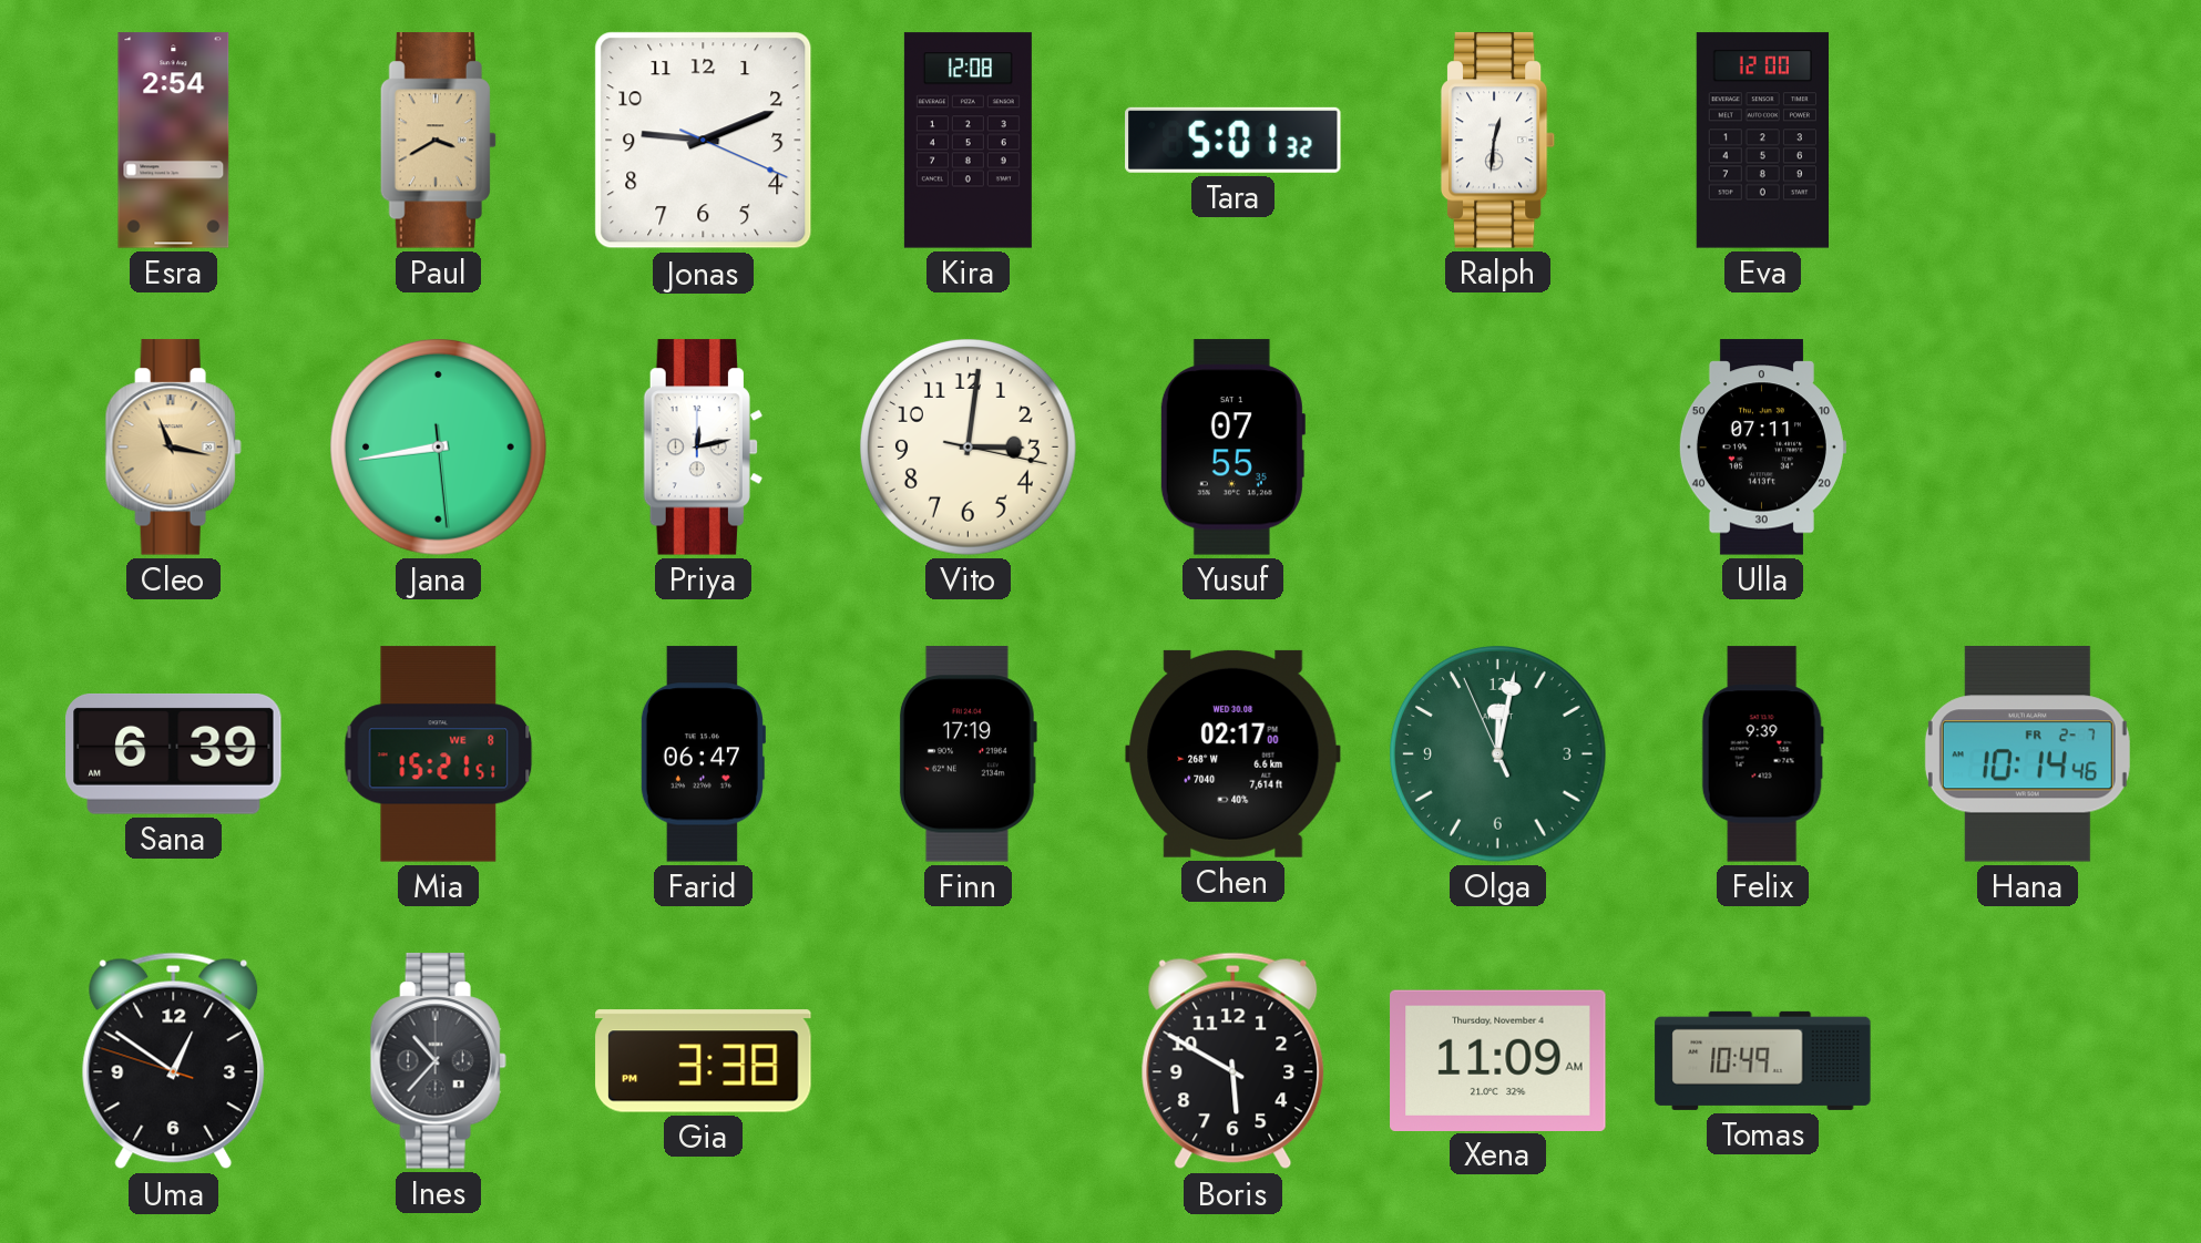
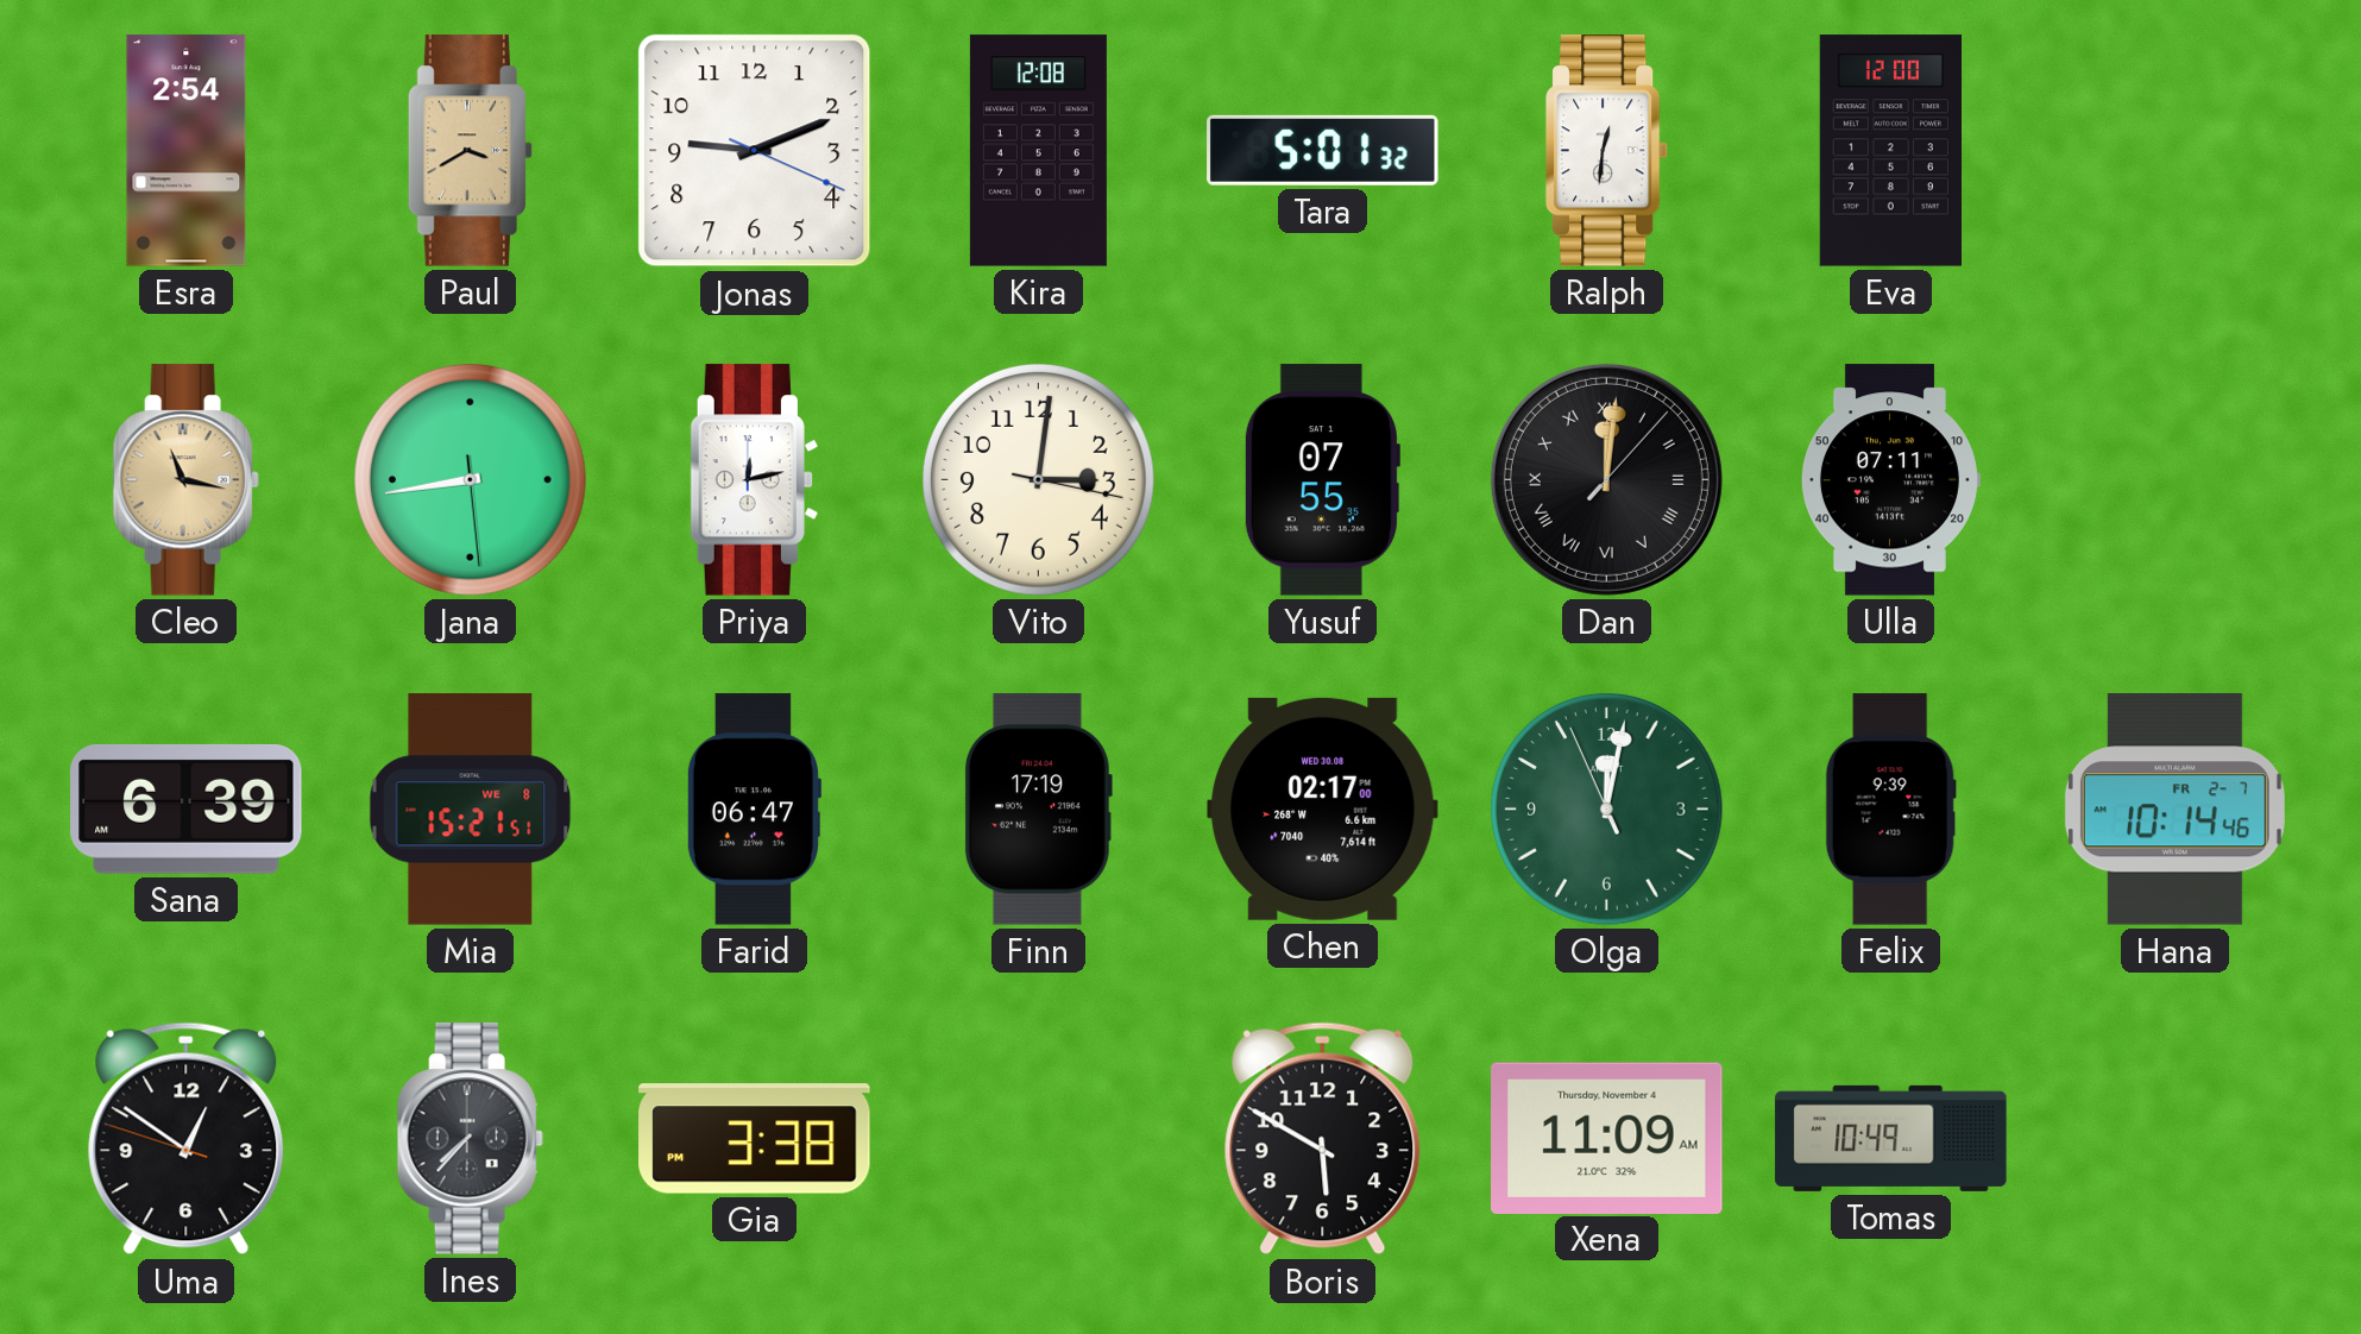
Dan: none -> 12:01 (1606, 479)
Ines: 10:37 -> 7:37 (470, 1139)
